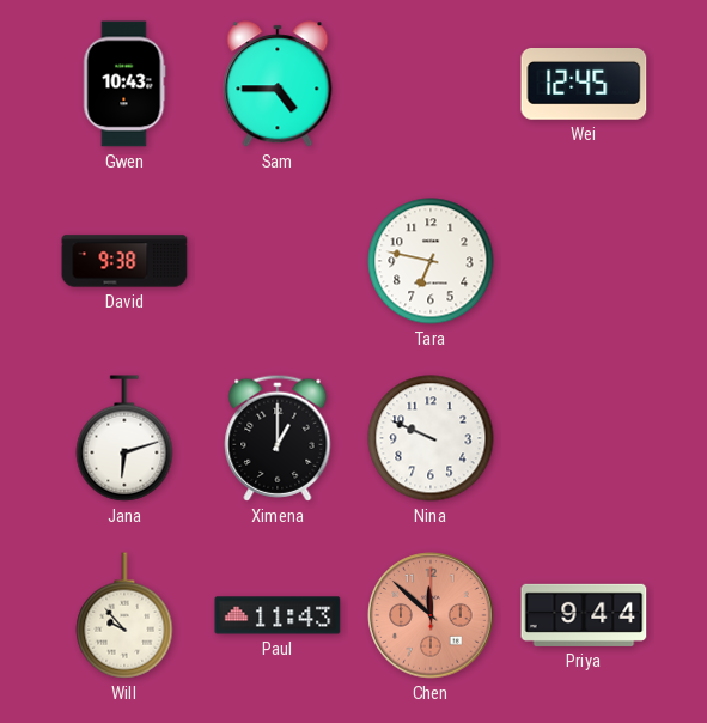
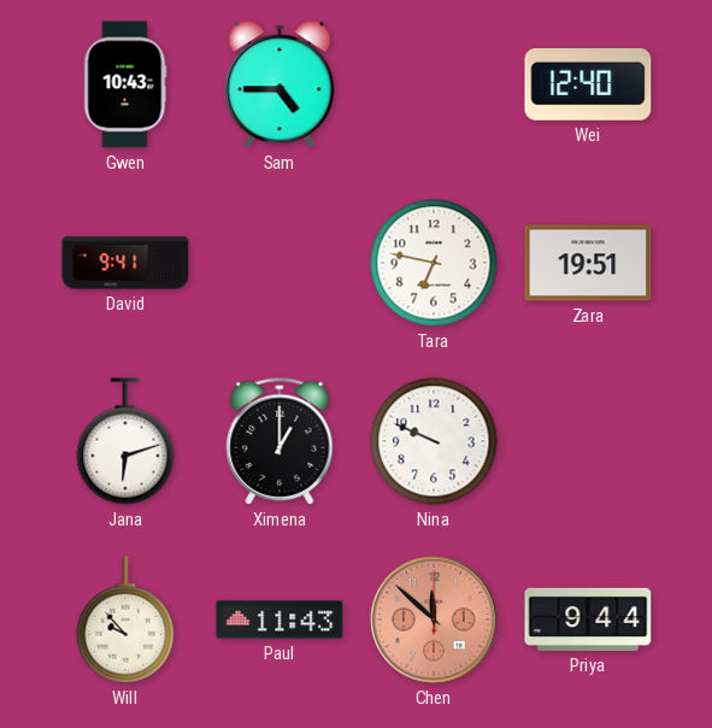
Wei: 12:45 -> 12:40 (588, 86)
David: 9:38 -> 9:41 (125, 263)
Zara: none -> 19:51 (588, 263)
